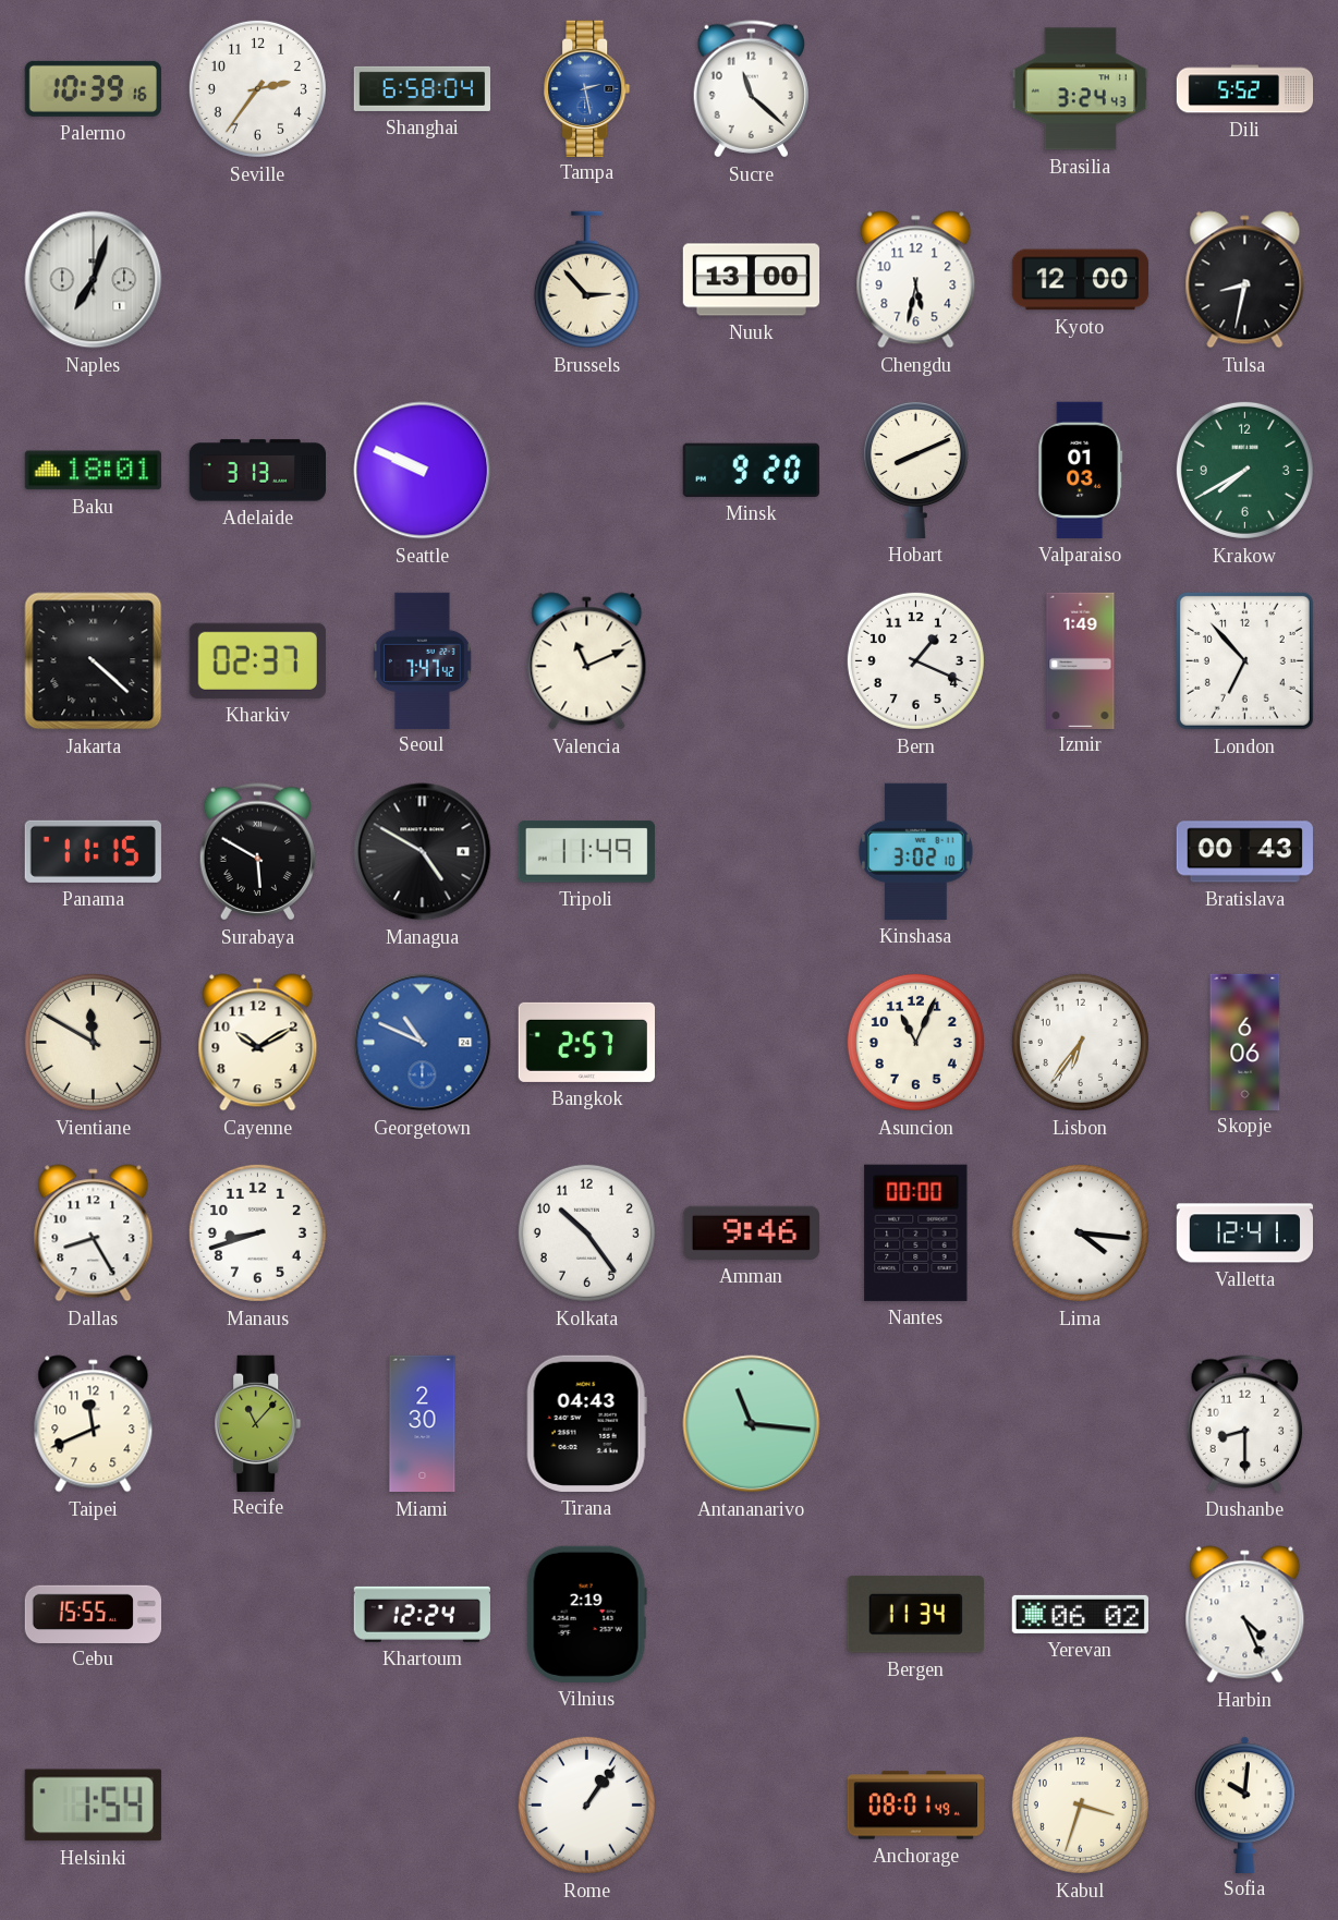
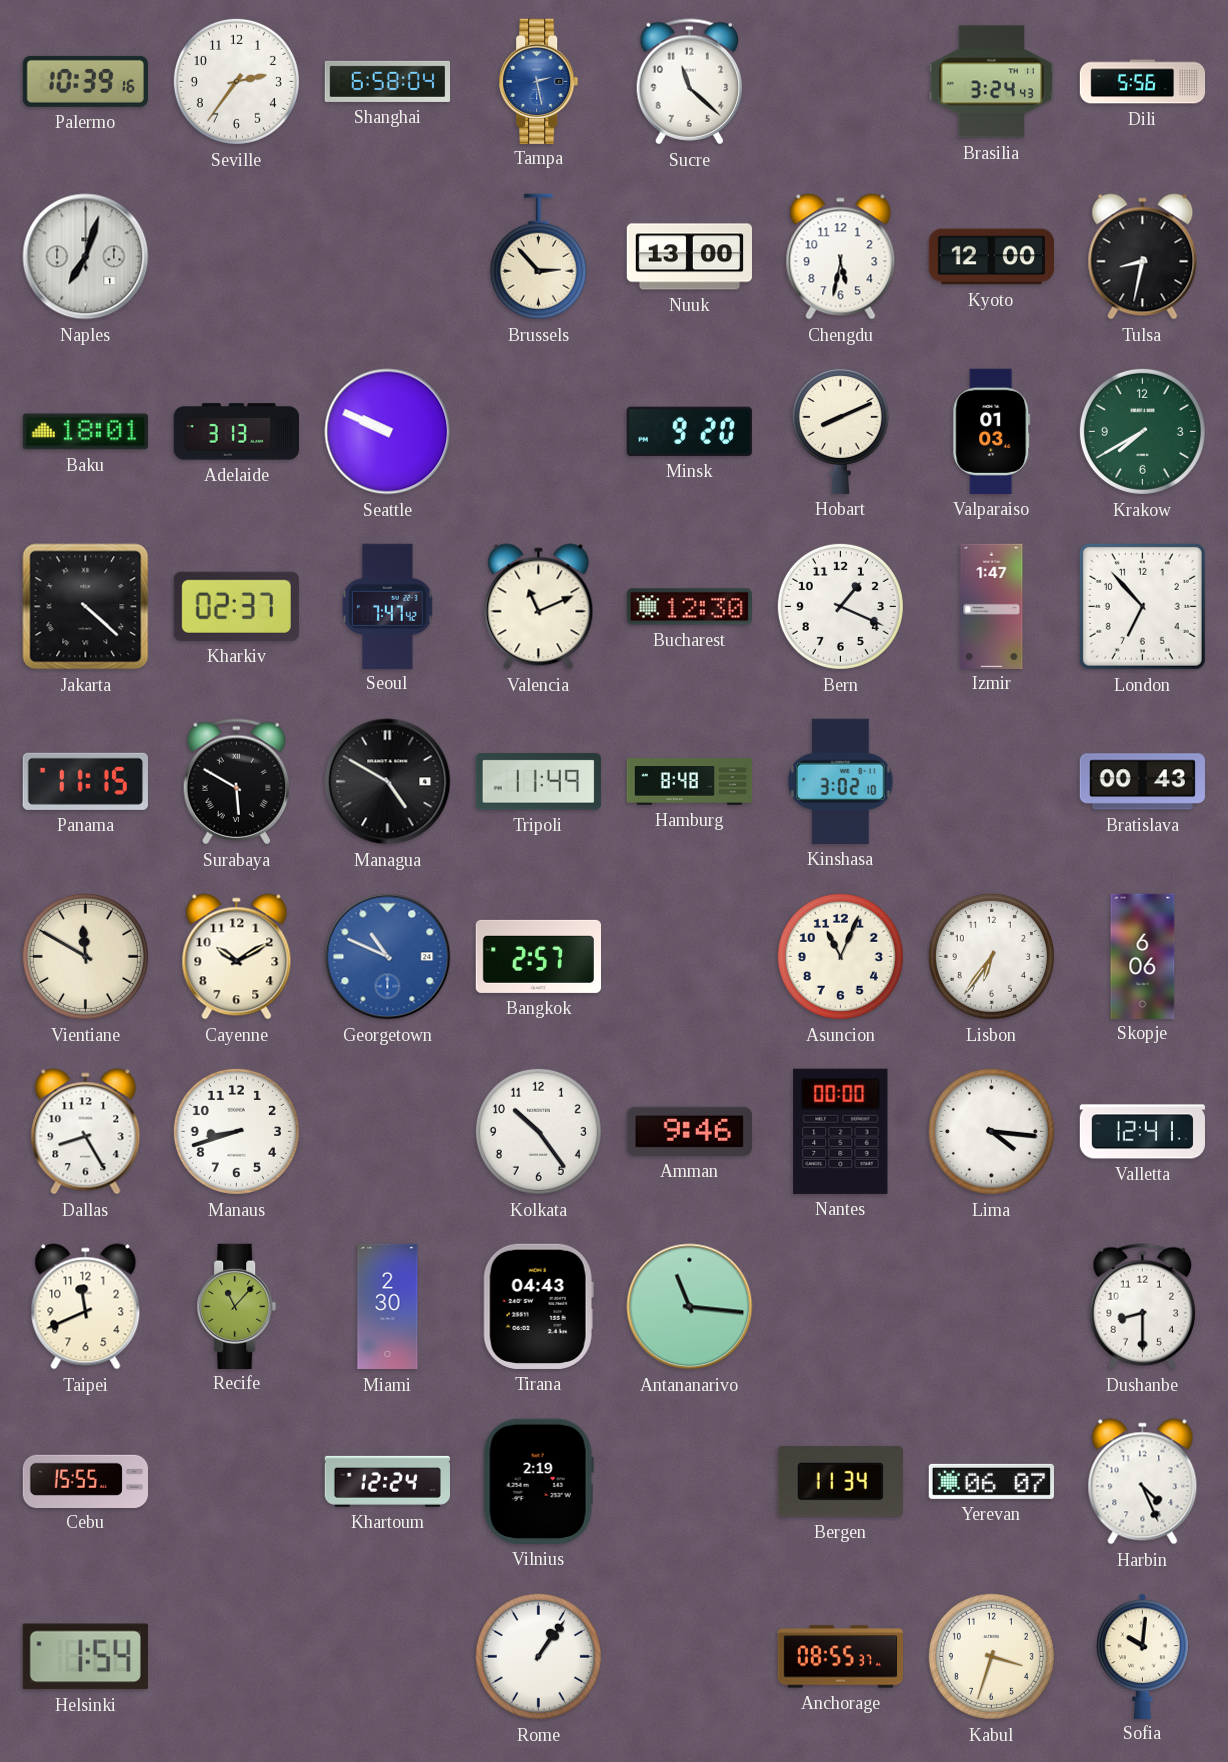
Dili: 5:52 -> 5:56 (1143, 82)
Bucharest: none -> 12:30 (689, 607)
Izmir: 1:49 -> 1:47 (992, 606)
Hamburg: none -> 8:48 (690, 782)
Yerevan: 06:02 -> 06:07 (991, 1481)
Anchorage: 08:01 -> 08:55 (840, 1657)
